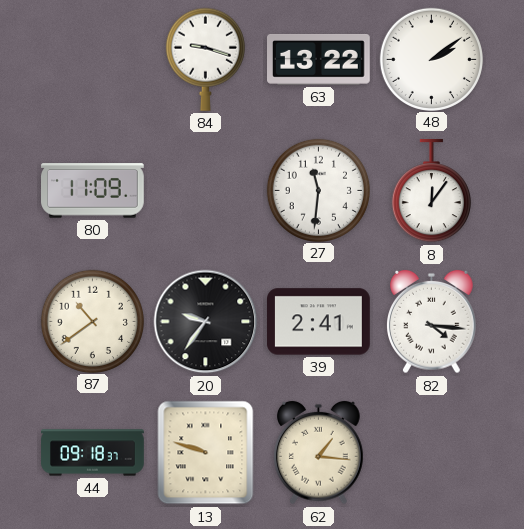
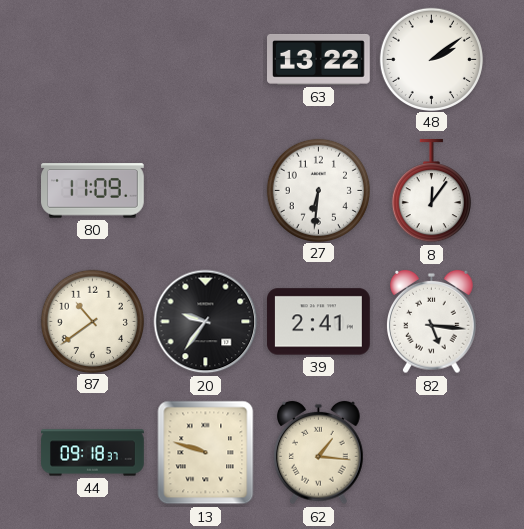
84: 9:18 -> none (205, 59)
27: 11:31 -> 6:31 (318, 190)
82: 4:16 -> 5:16 (432, 322)
